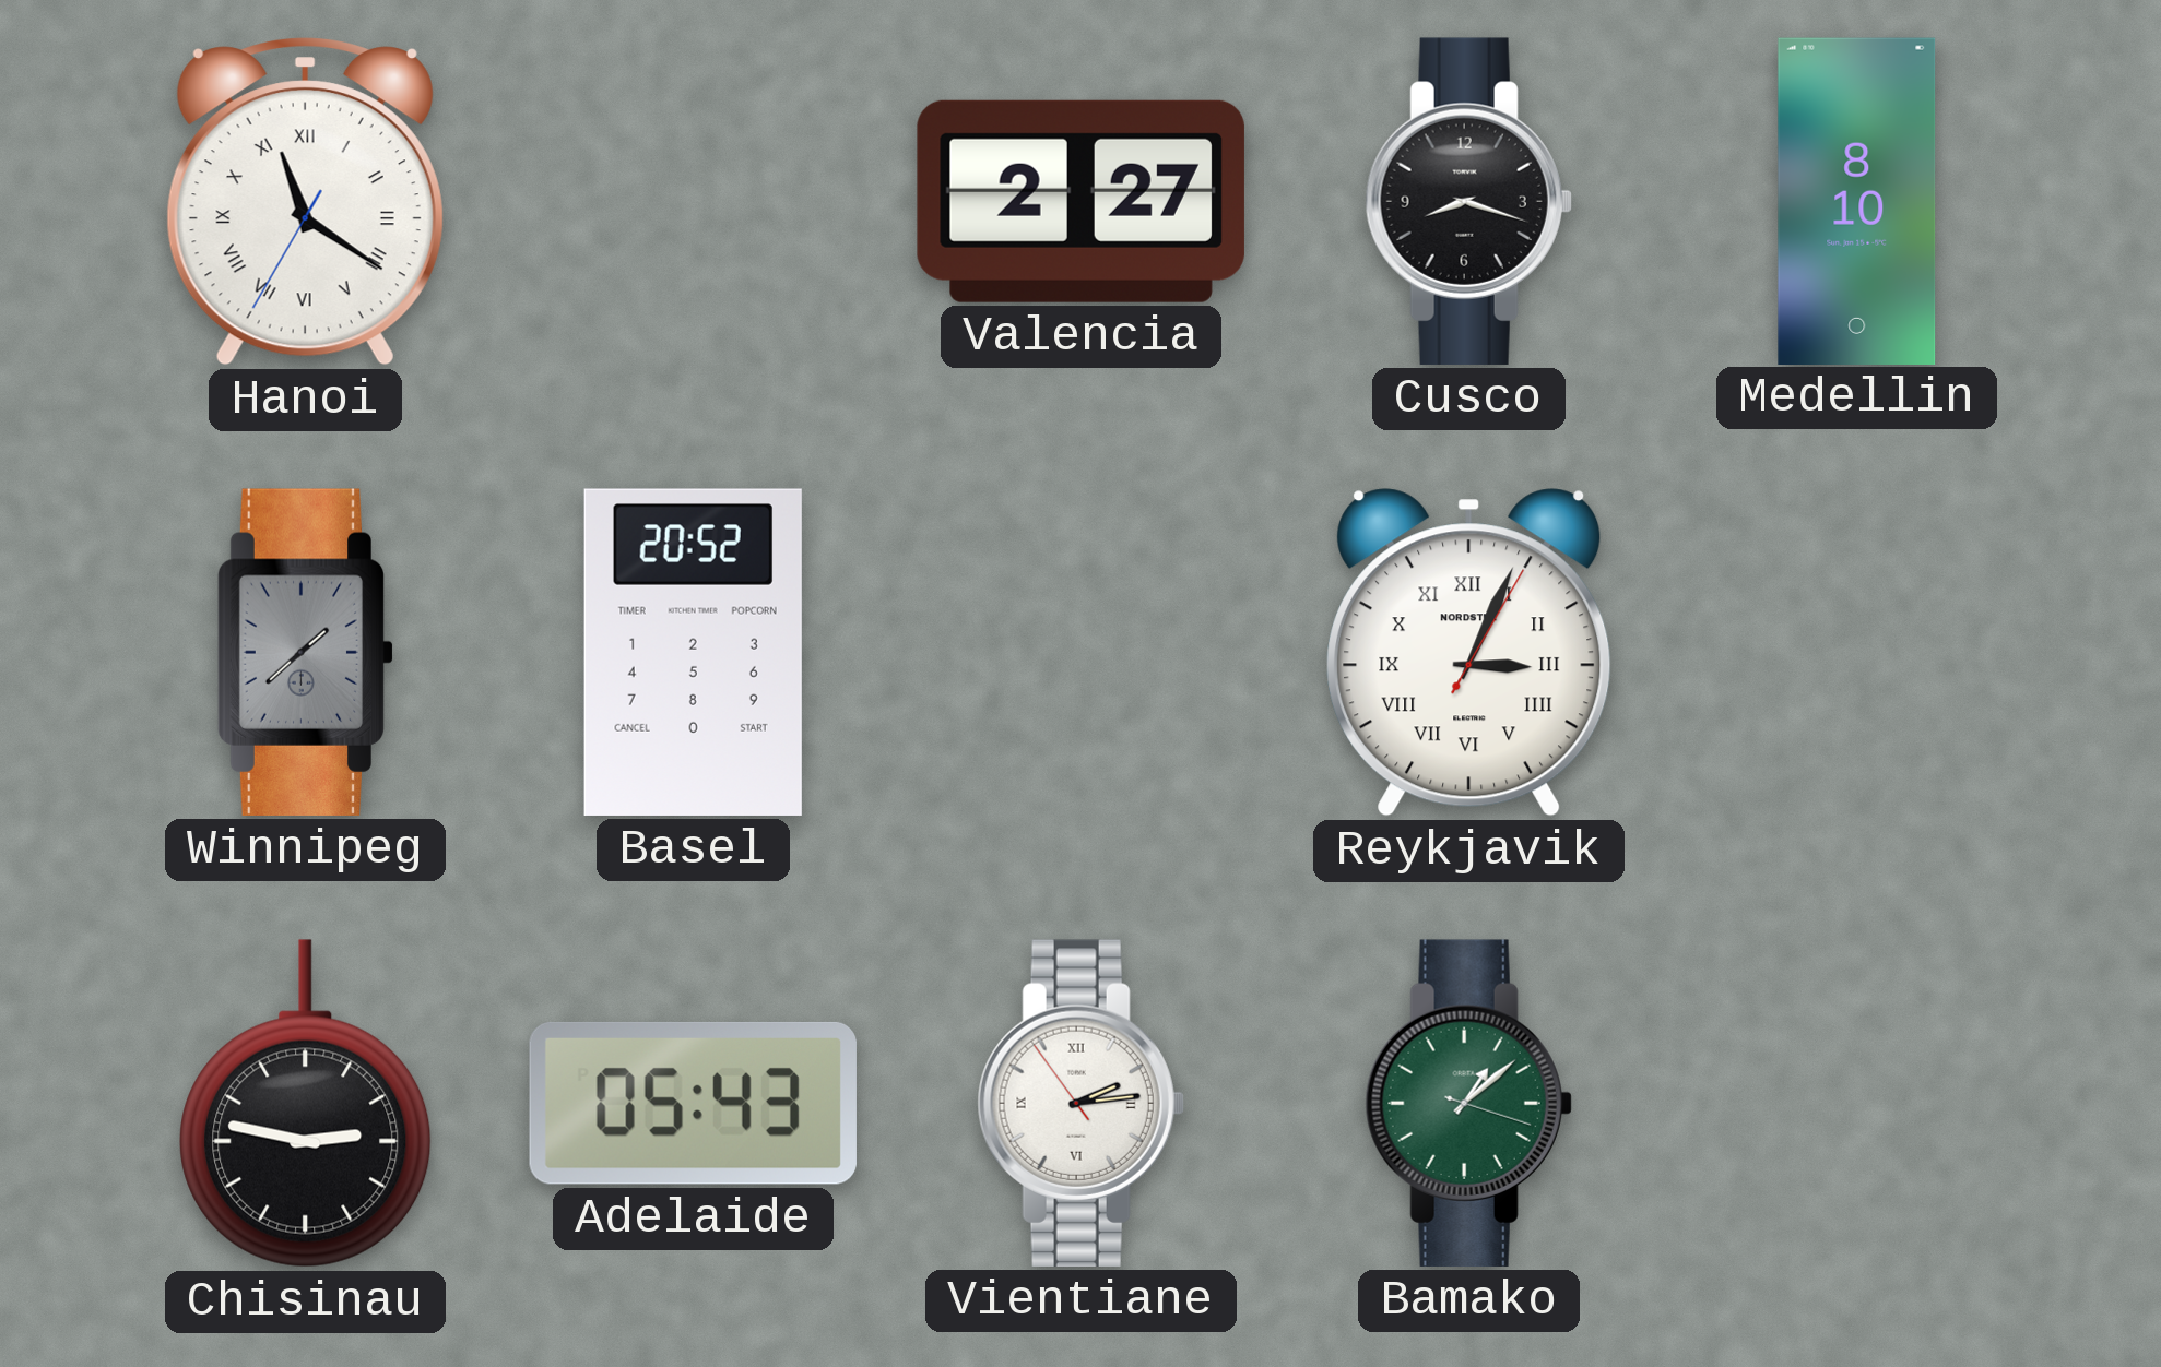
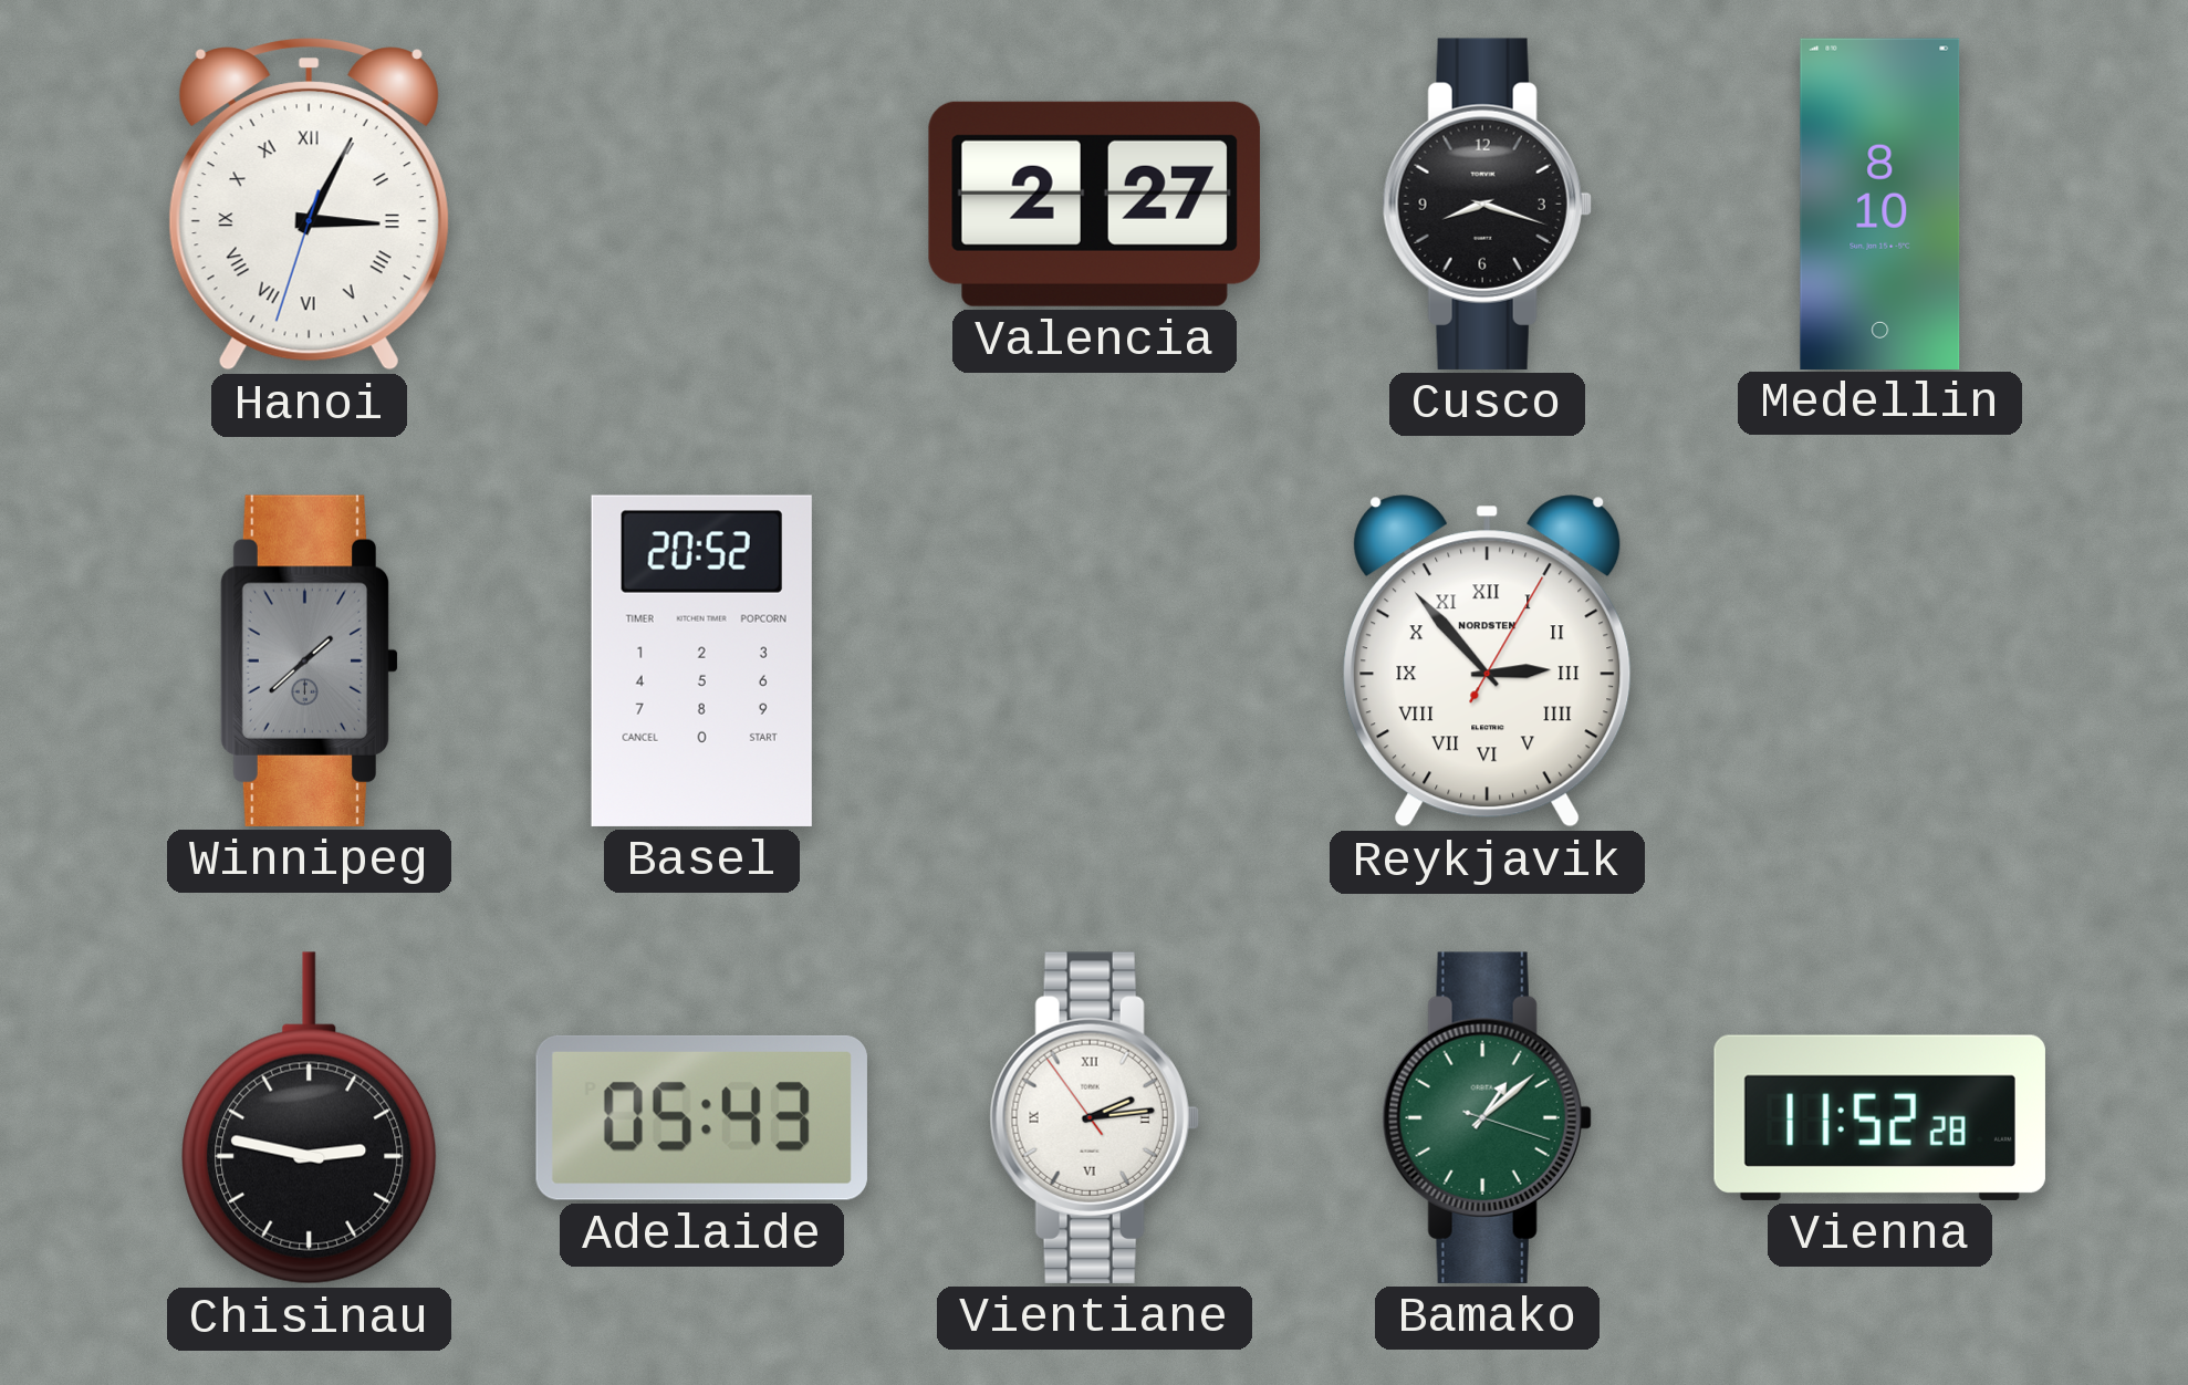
Hanoi: 11:20 -> 3:04 (309, 205)
Reykjavik: 3:04 -> 2:53 (1488, 662)
Vienna: none -> 11:52 (1879, 1117)
